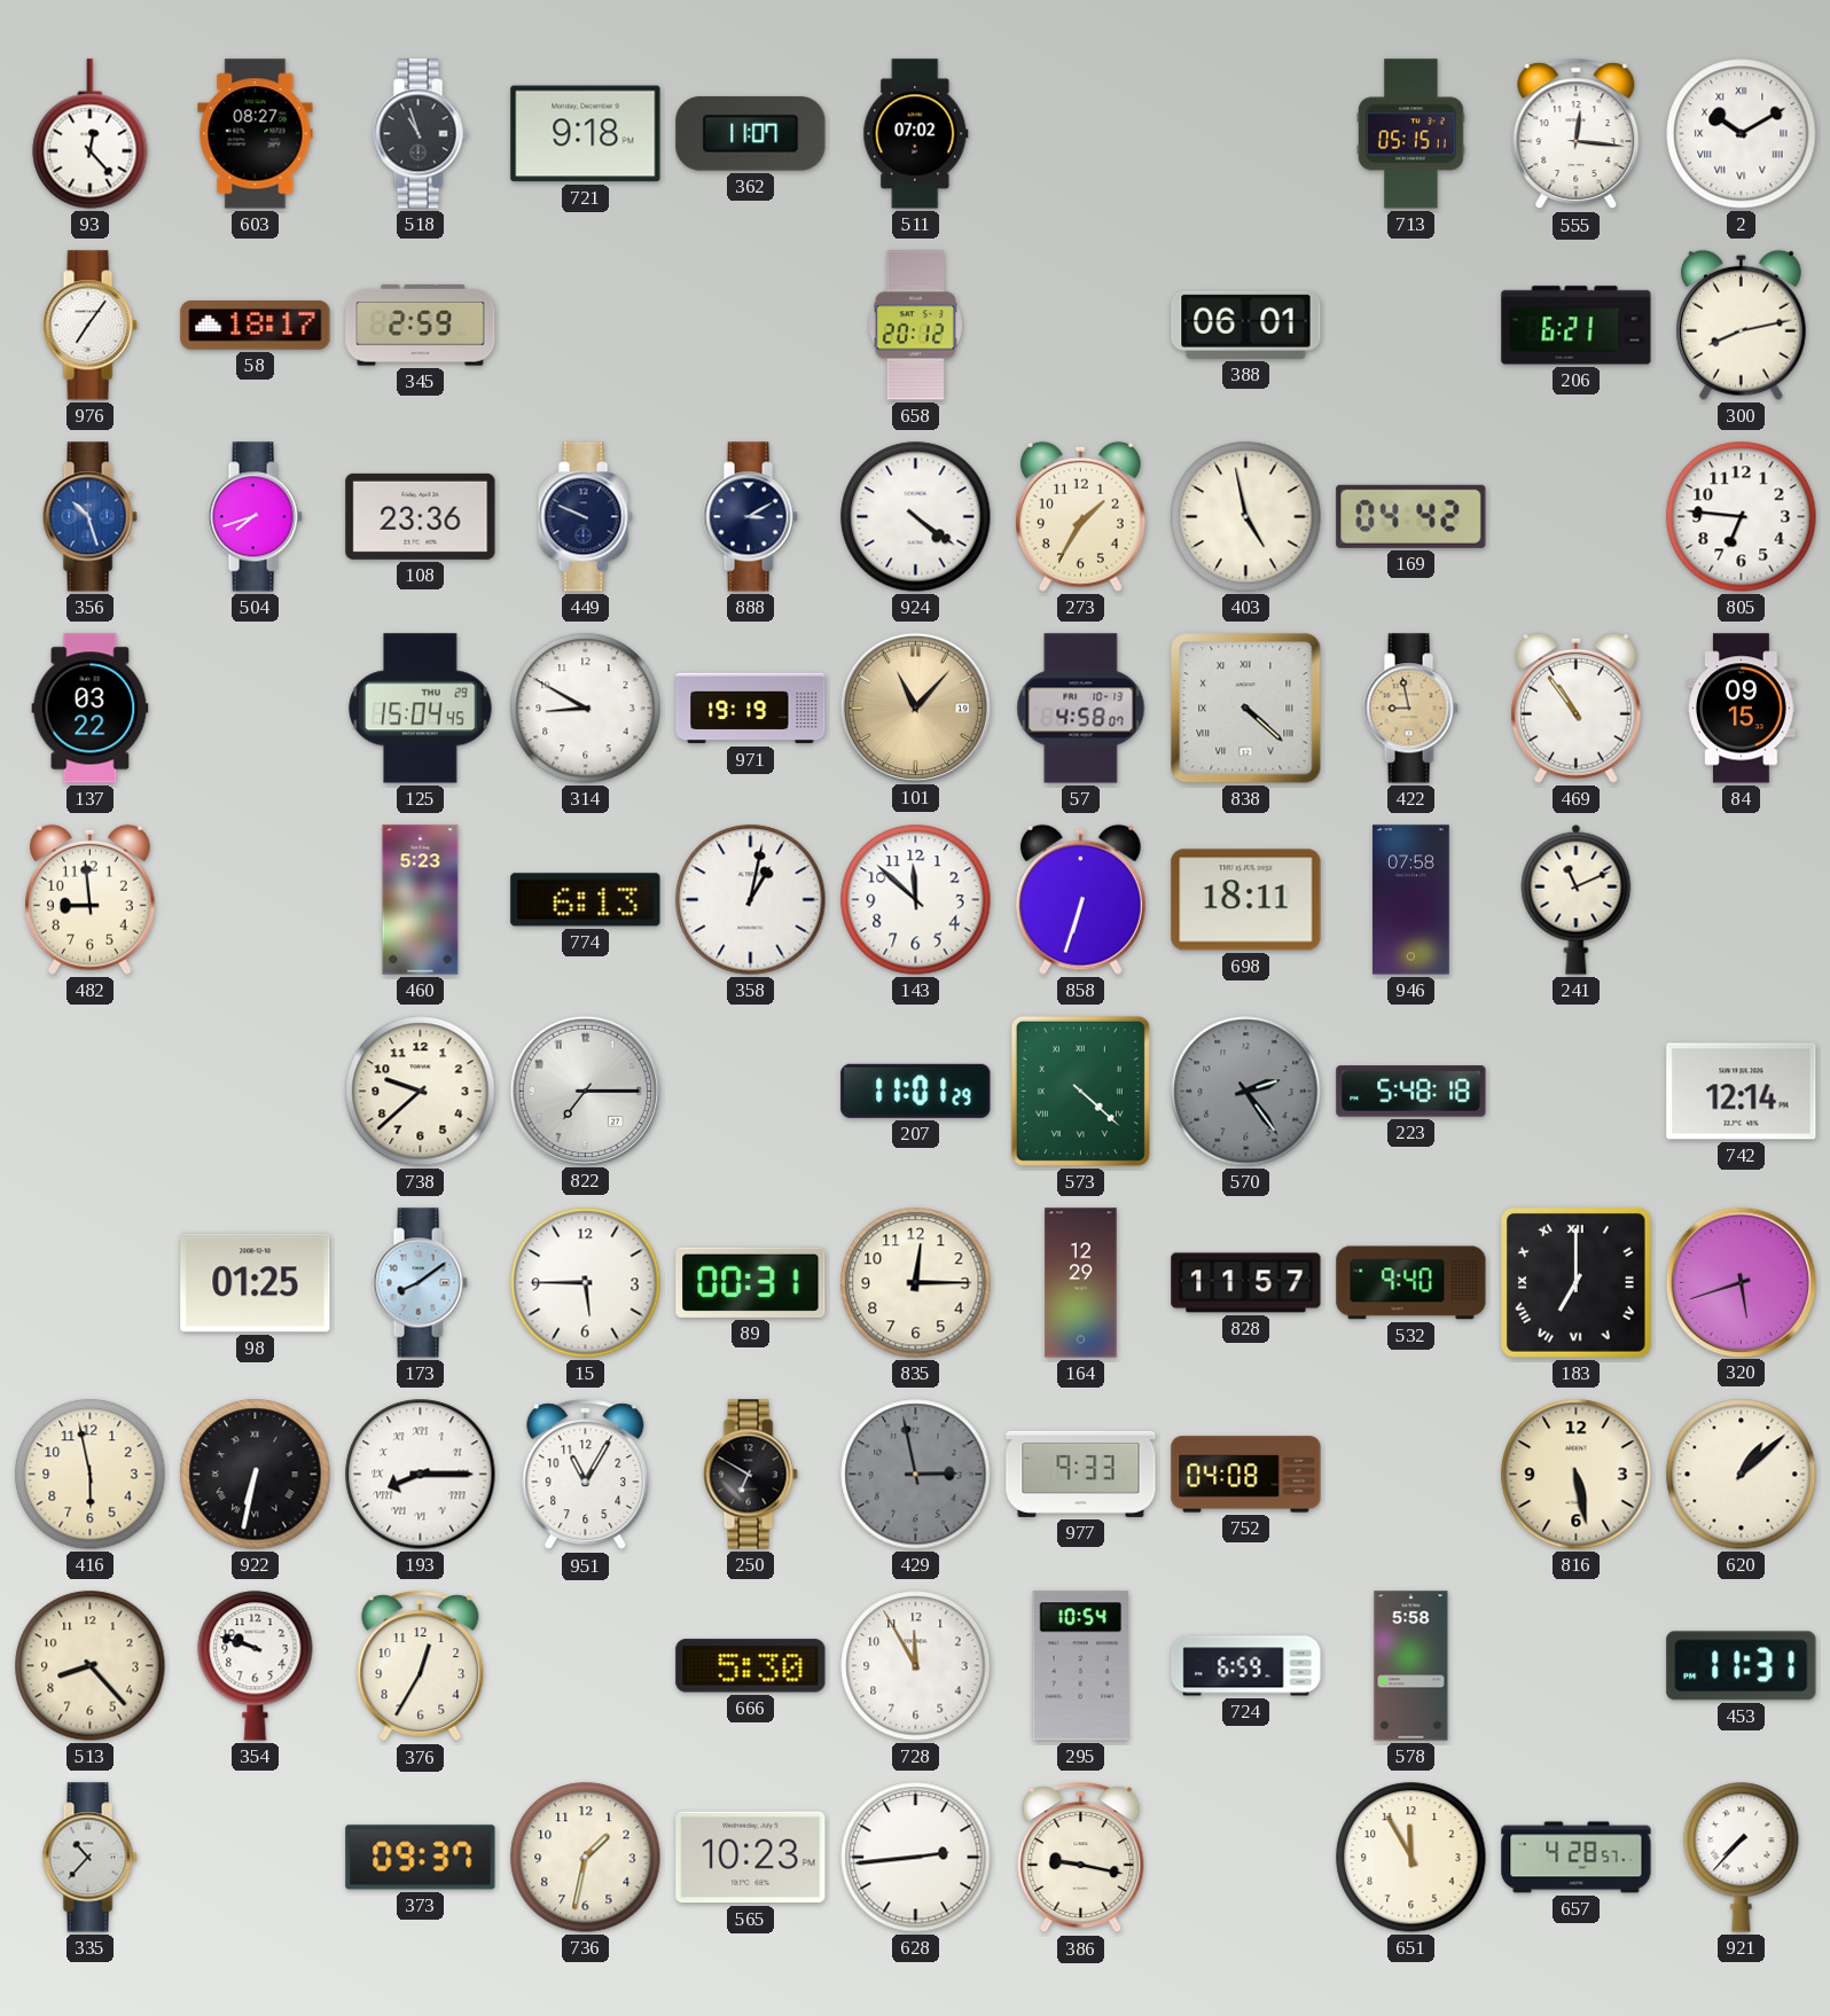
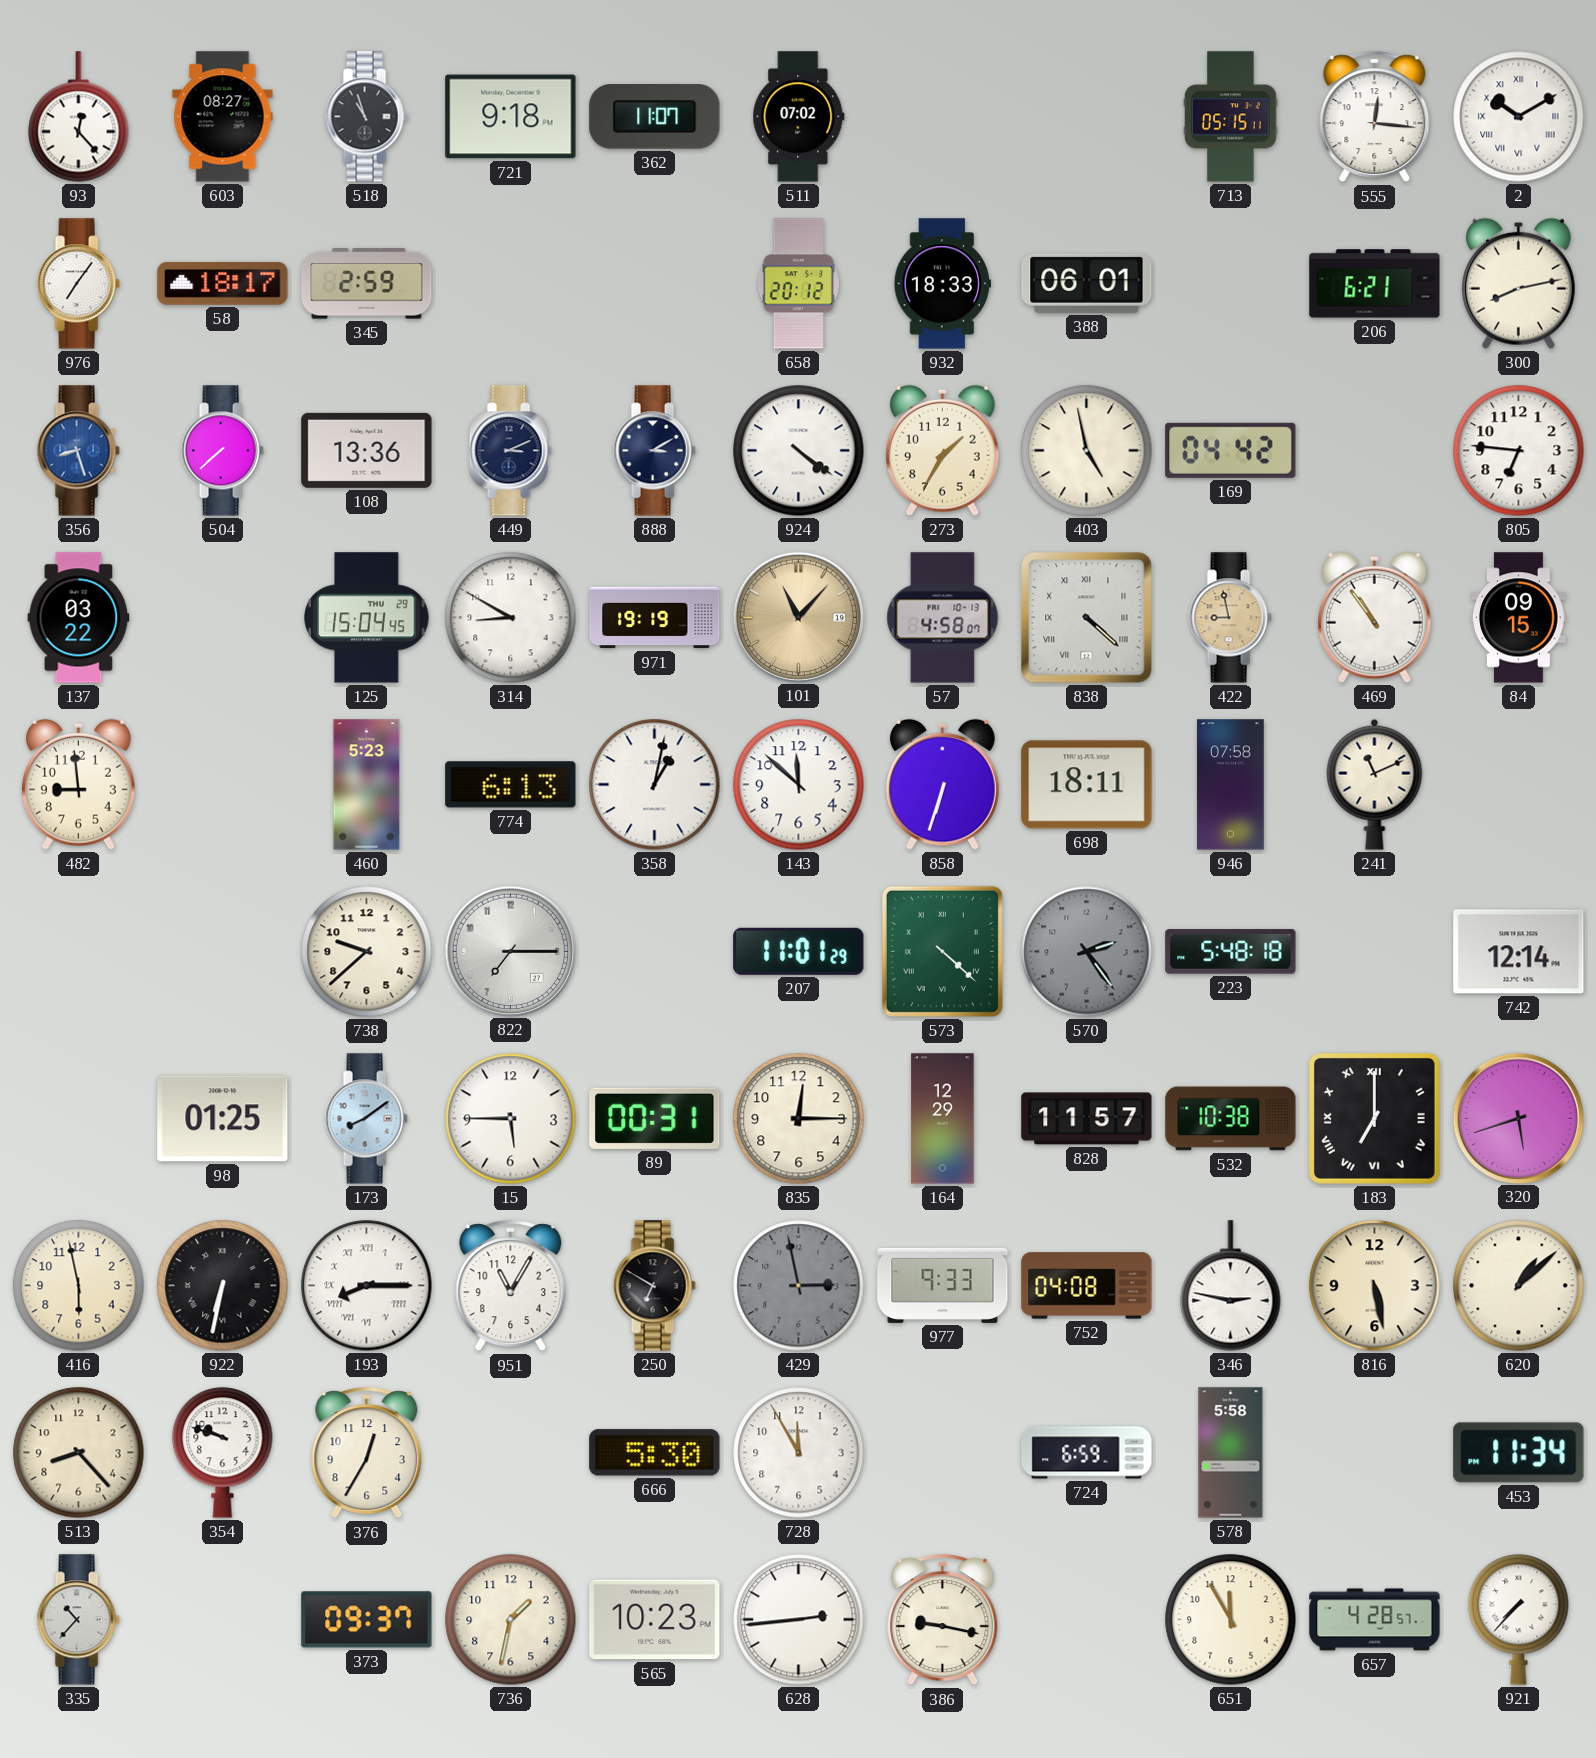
932: none -> 18:33 (942, 284)
356: 10:27 -> 8:27 (78, 451)
504: 7:42 -> 7:38 (222, 451)
108: 23:36 -> 13:36 (367, 450)
449: 9:49 -> 3:11 (510, 451)
532: 9:40 -> 10:38 (1231, 1119)
346: none -> 2:47 (1231, 1286)
295: 10:54 -> none (1081, 1666)
453: 11:31 -> 11:34 (1519, 1453)
